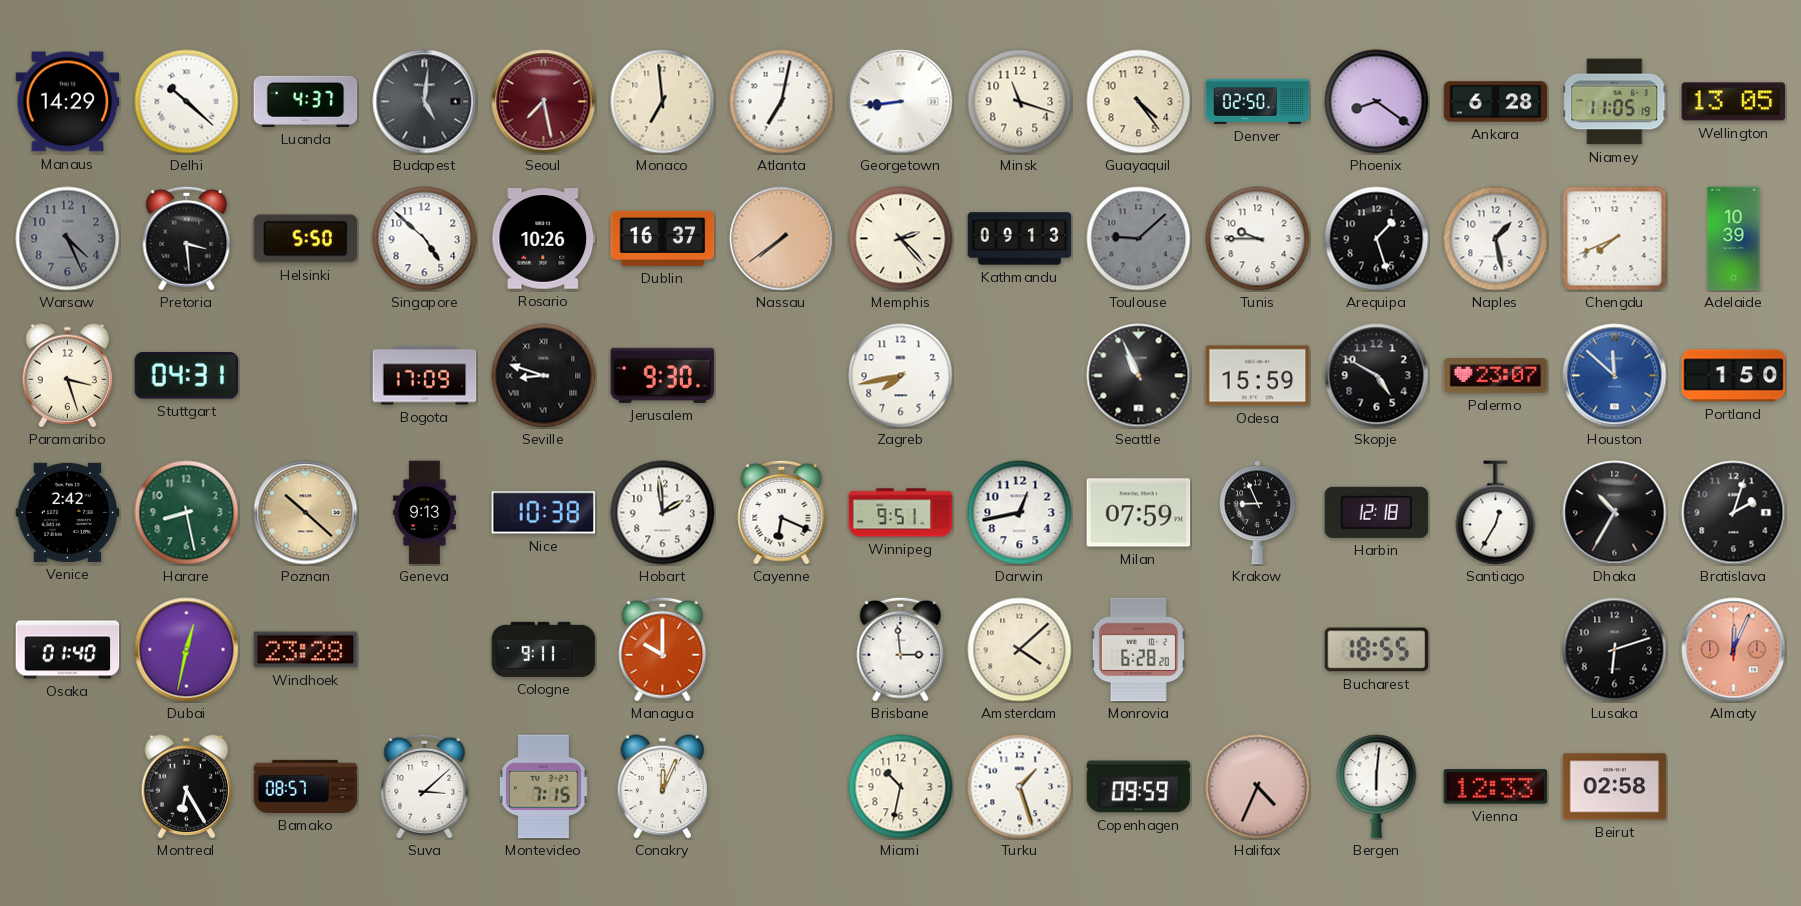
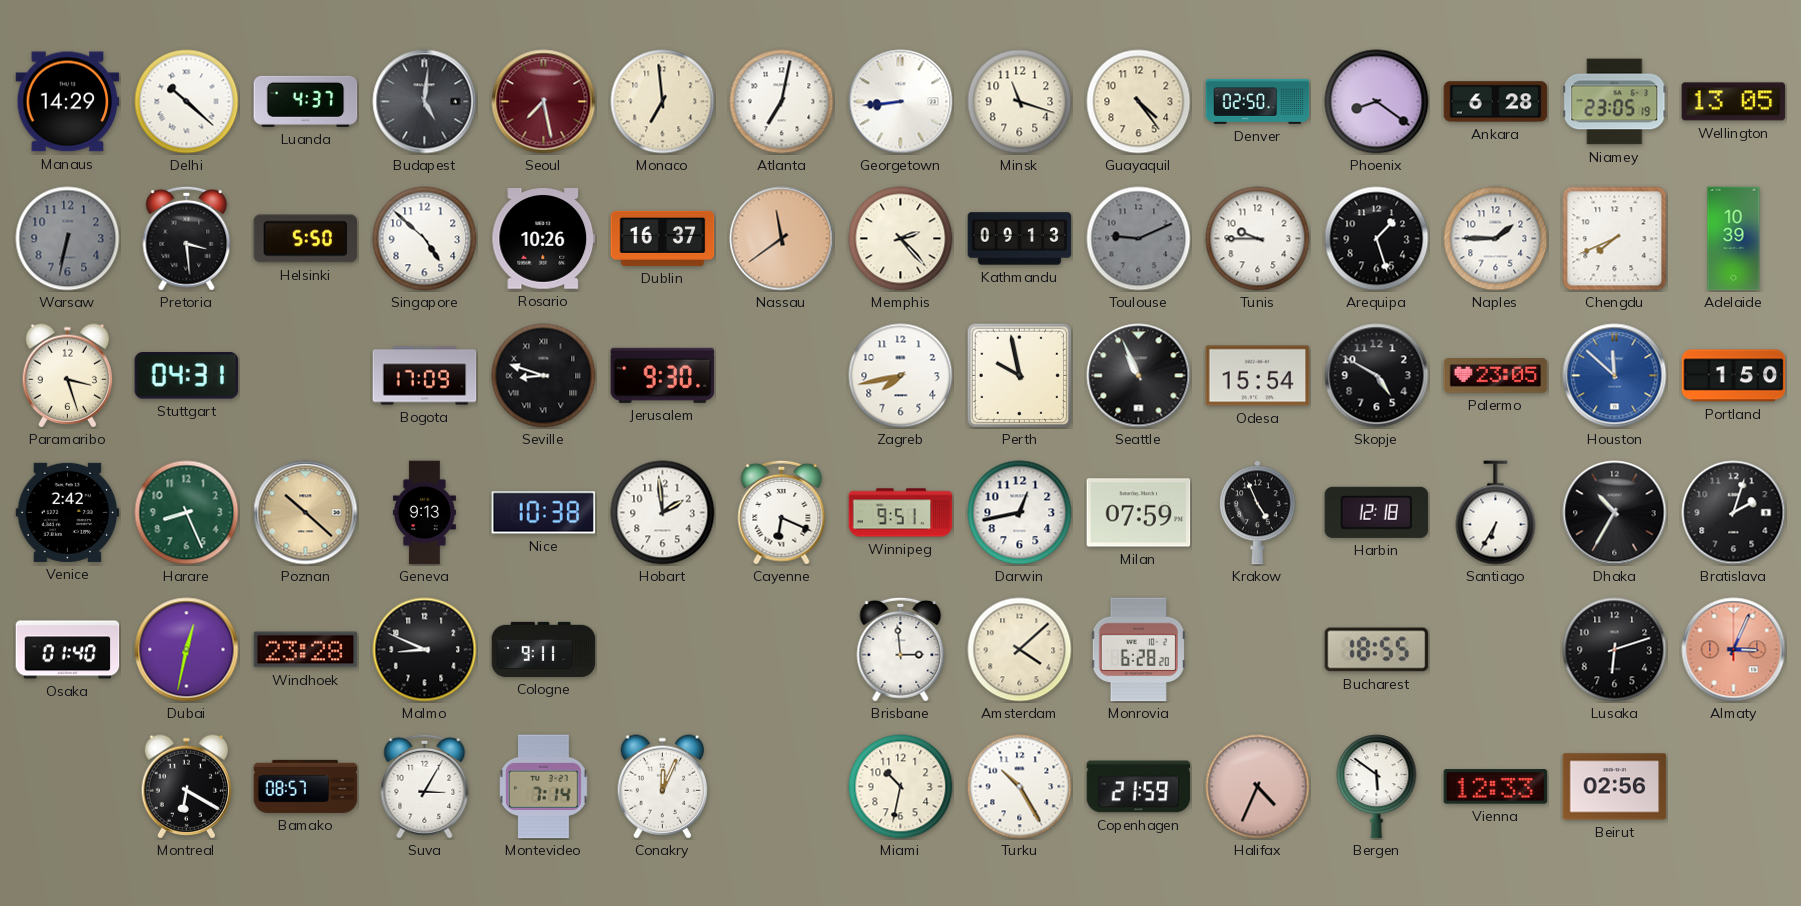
Niamey: 11:05 -> 23:05 (1615, 102)
Warsaw: 4:26 -> 6:32 (68, 239)
Nassau: 7:39 -> 11:39 (782, 239)
Toulouse: 9:08 -> 9:11 (1139, 239)
Naples: 1:28 -> 1:45 (1496, 239)
Perth: none -> 9:58 (1019, 375)
Odesa: 15:59 -> 15:54 (1258, 376)
Palermo: 23:07 -> 23:05 (1496, 376)
Harare: 8:28 -> 8:26 (187, 513)
Krakow: 8:56 -> 4:56 (1258, 513)
Santiago: 12:35 -> 6:35 (1496, 513)
Malmo: none -> 8:49 (425, 650)
Managua: 10:00 -> none (663, 649)
Almaty: 12:04 -> 3:04 (1734, 650)
Montreal: 6:25 -> 6:20 (187, 787)
Suva: 3:08 -> 3:05 (425, 786)
Montevideo: 7:15 -> 7:14 (544, 787)
Turku: 1:27 -> 10:25 (1020, 787)
Copenhagen: 09:59 -> 21:59 (1139, 787)
Bergen: 6:01 -> 5:51 (1377, 787)
Beirut: 02:58 -> 02:56 (1615, 787)
